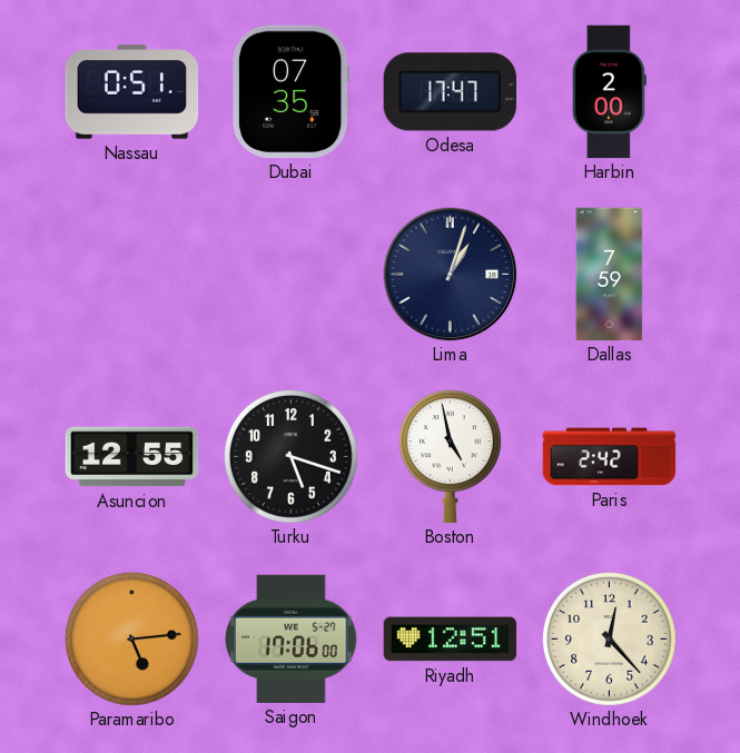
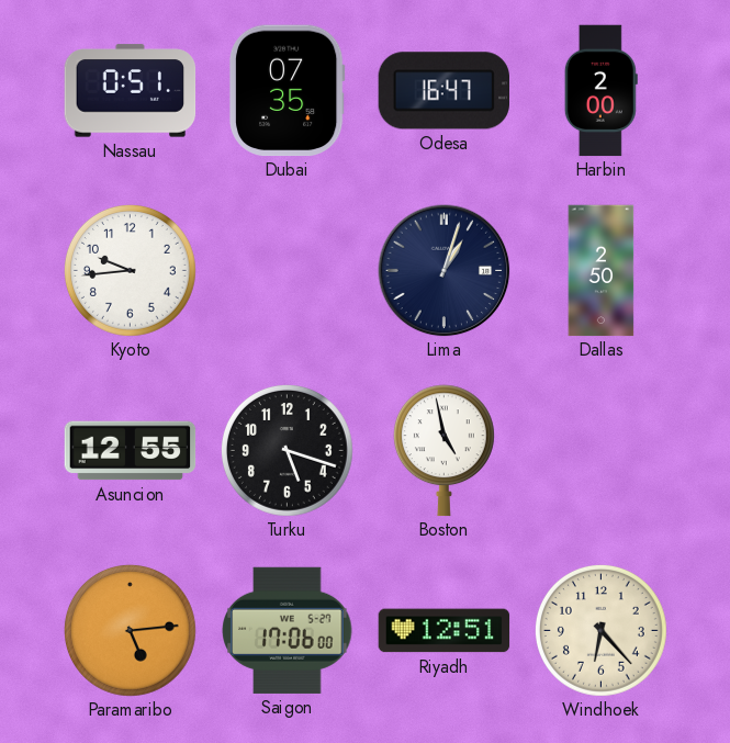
Odesa: 17:47 -> 16:47 (443, 91)
Kyoto: none -> 9:44 (131, 271)
Dallas: 7:59 -> 2:50 (602, 271)
Paris: 2:42 -> none (610, 457)
Windhoek: 12:23 -> 6:23 (602, 631)
